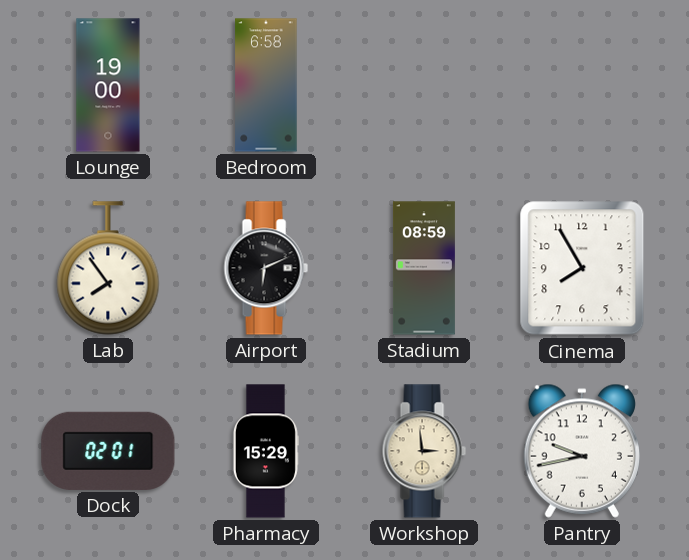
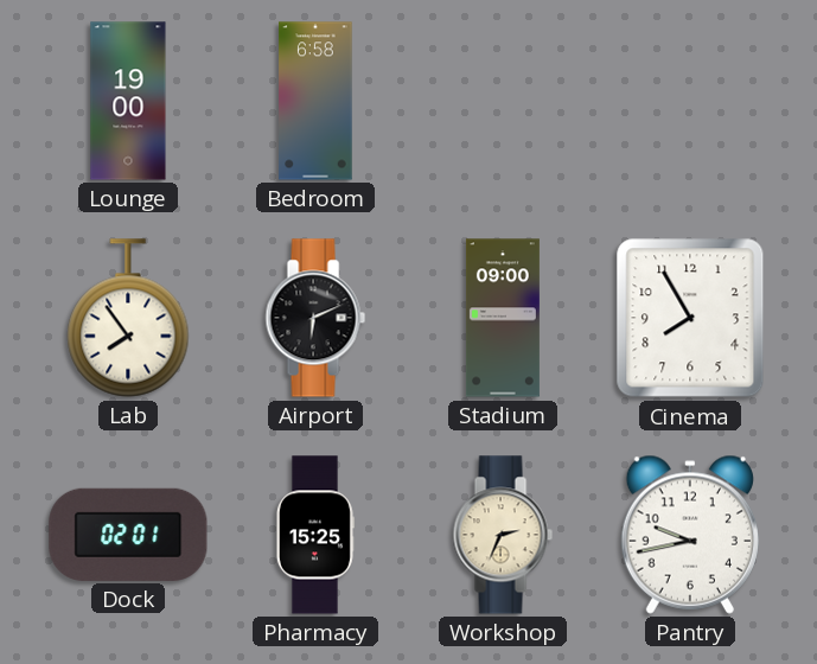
Stadium: 08:59 -> 09:00 (503, 318)
Pharmacy: 15:29 -> 15:25 (315, 535)
Workshop: 2:59 -> 2:34 (503, 535)
